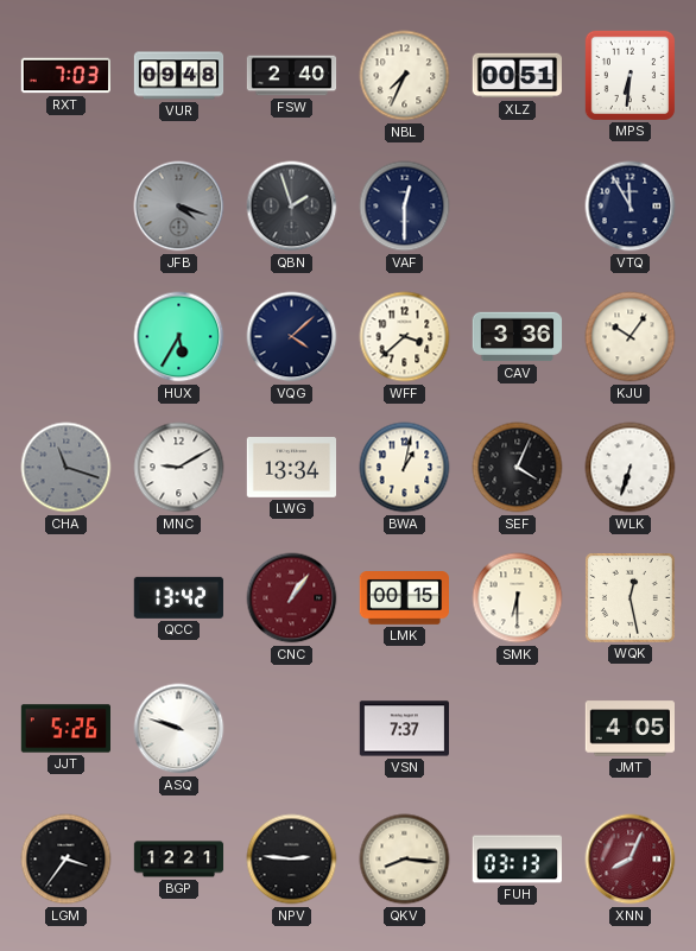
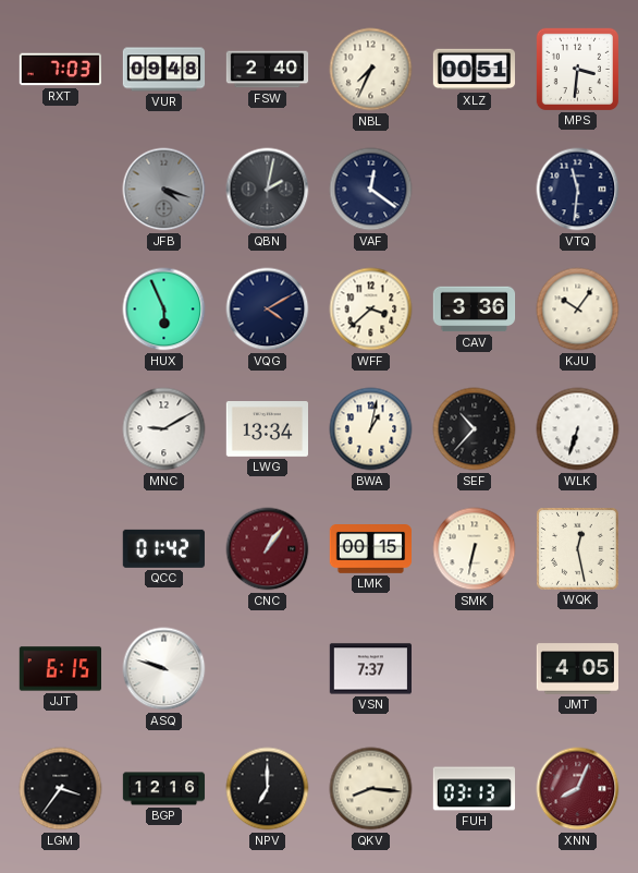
MPS: 6:31 -> 3:31 (577, 69)
QBN: 1:57 -> 2:02 (268, 190)
VAF: 12:30 -> 12:21 (371, 190)
VTQ: 11:55 -> 11:31 (578, 190)
HUX: 5:35 -> 5:56 (164, 310)
VQG: 4:08 -> 4:10 (268, 310)
CHA: 11:18 -> none (67, 468)
SEF: 4:04 -> 10:37 (475, 429)
QCC: 13:42 -> 01:42 (163, 548)
SMK: 6:30 -> 6:32 (475, 549)
JJT: 5:26 -> 6:15 (60, 669)
BGP: 12:21 -> 12:16 (164, 789)
NPV: 2:46 -> 7:00 (268, 789)
